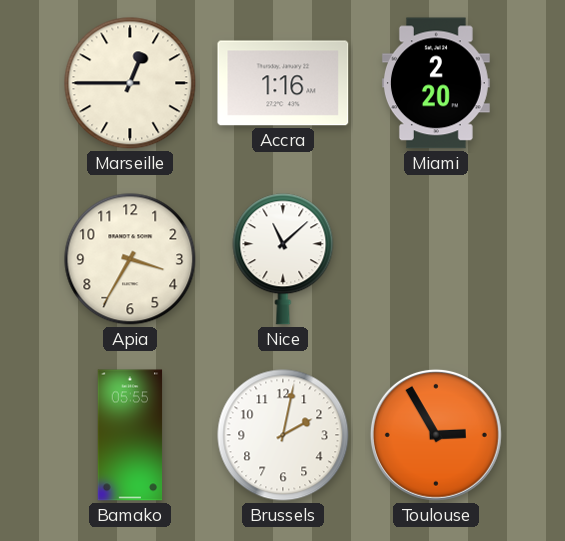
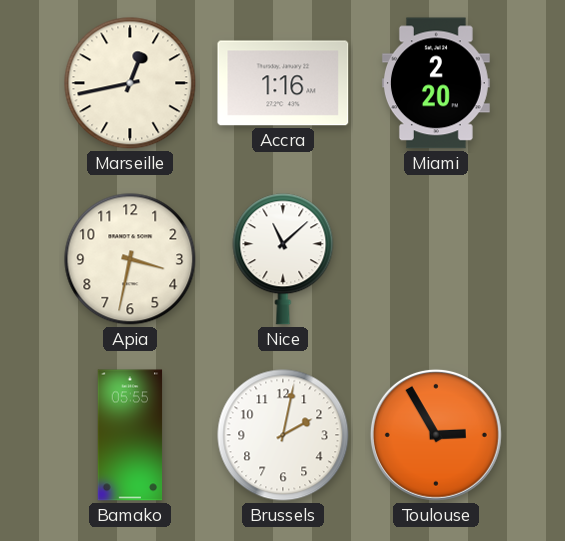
Marseille: 12:45 -> 12:43 (130, 83)
Apia: 3:35 -> 3:32 (130, 259)
